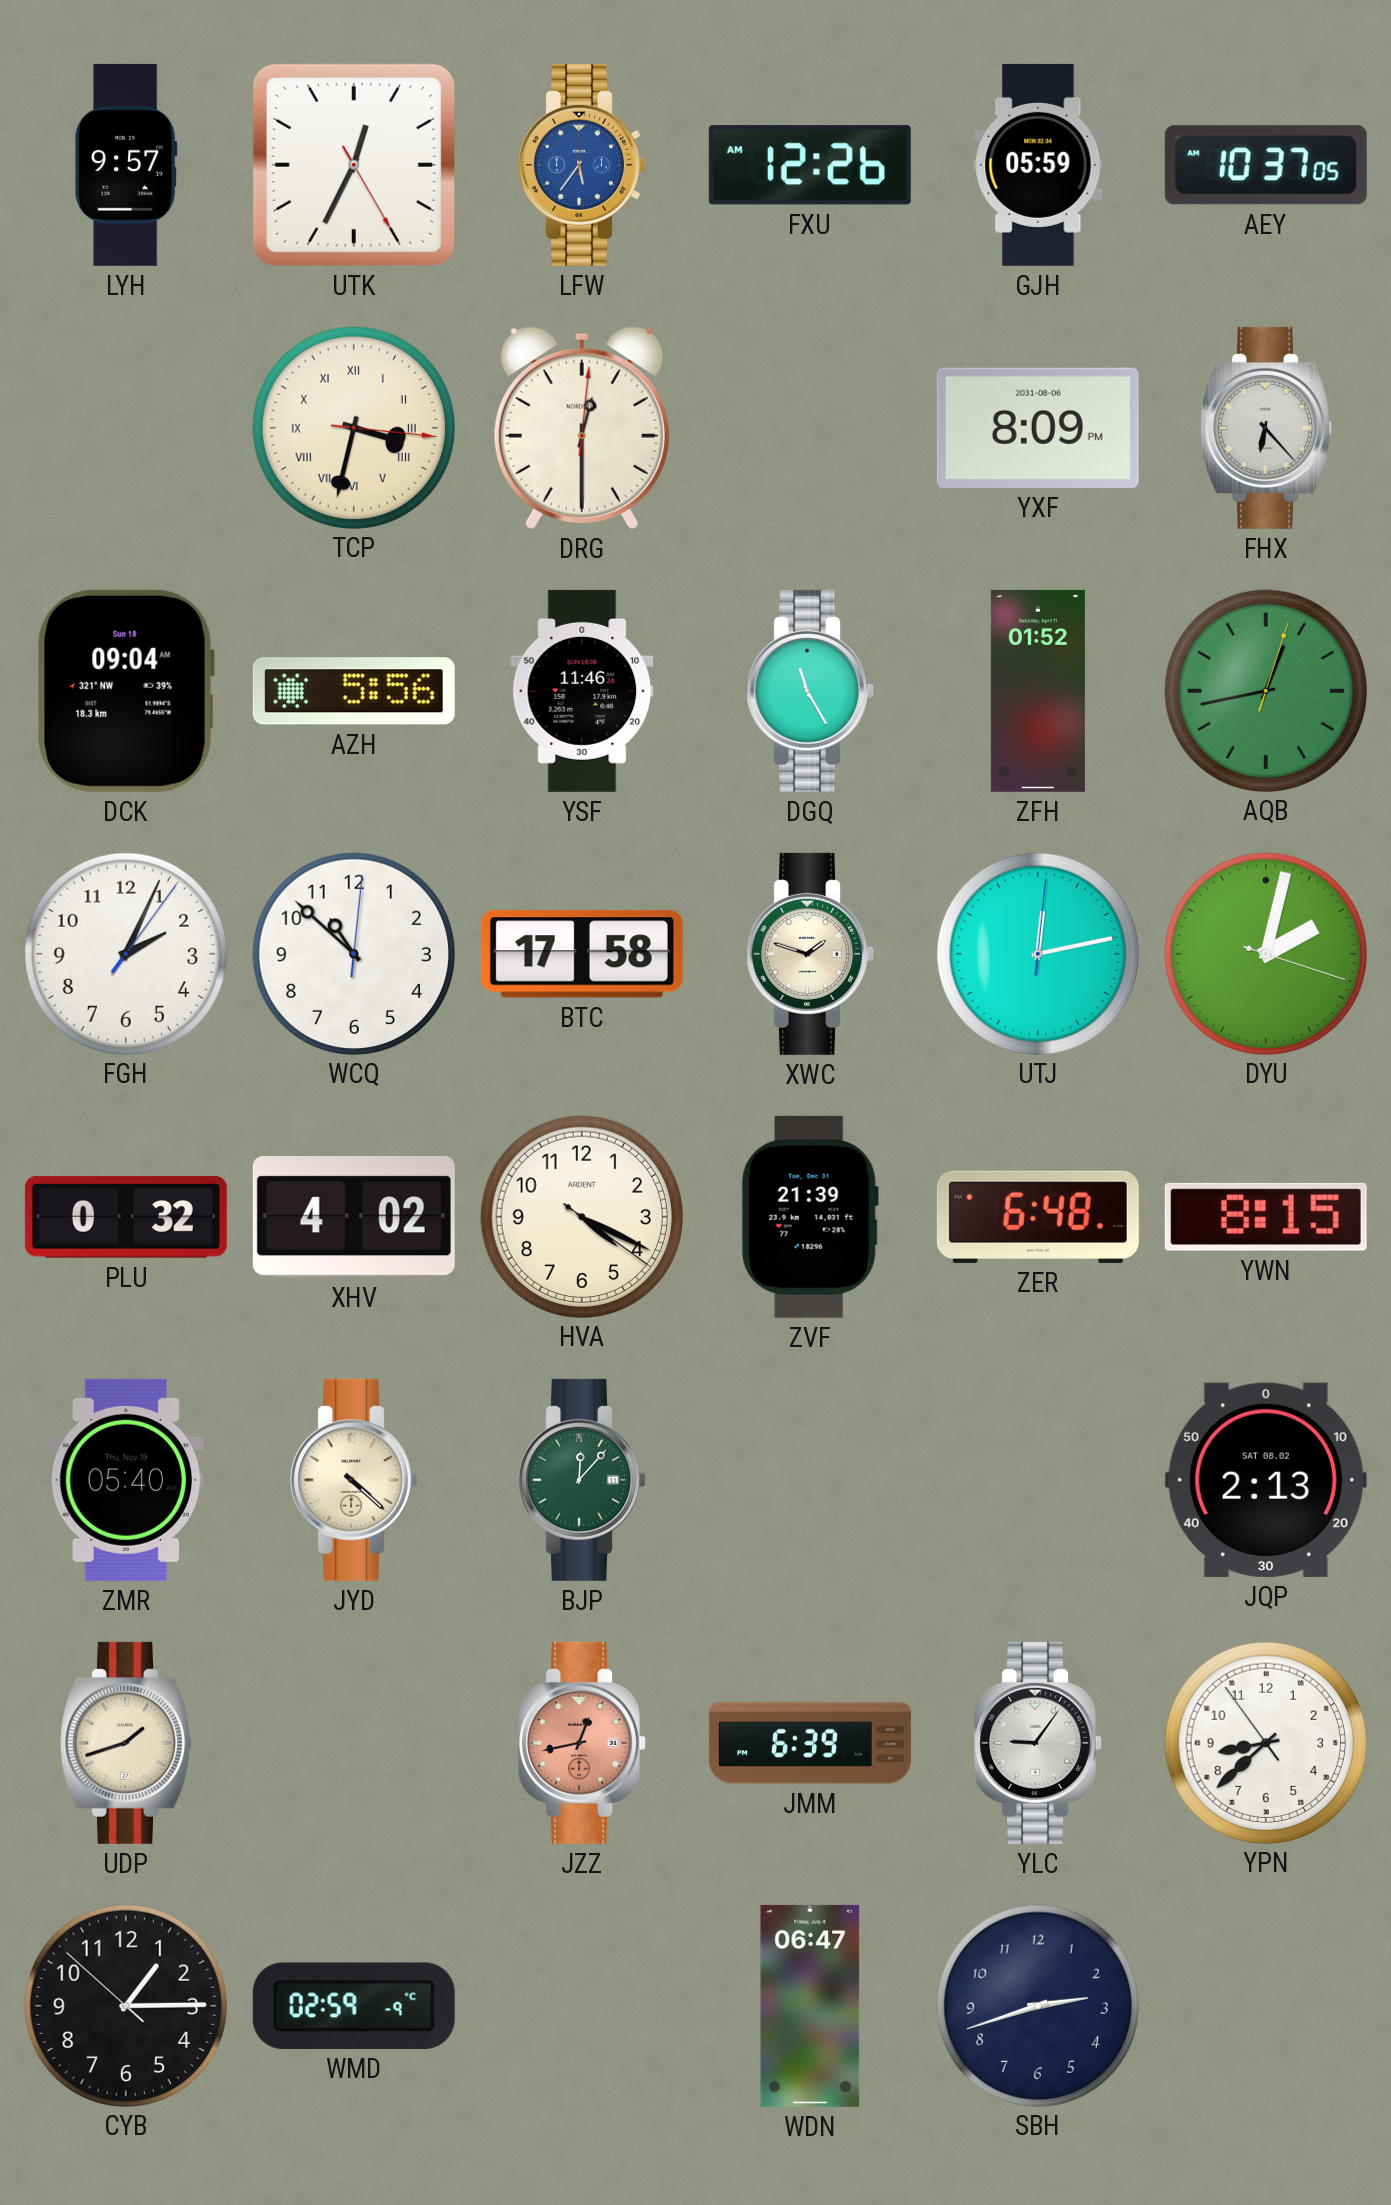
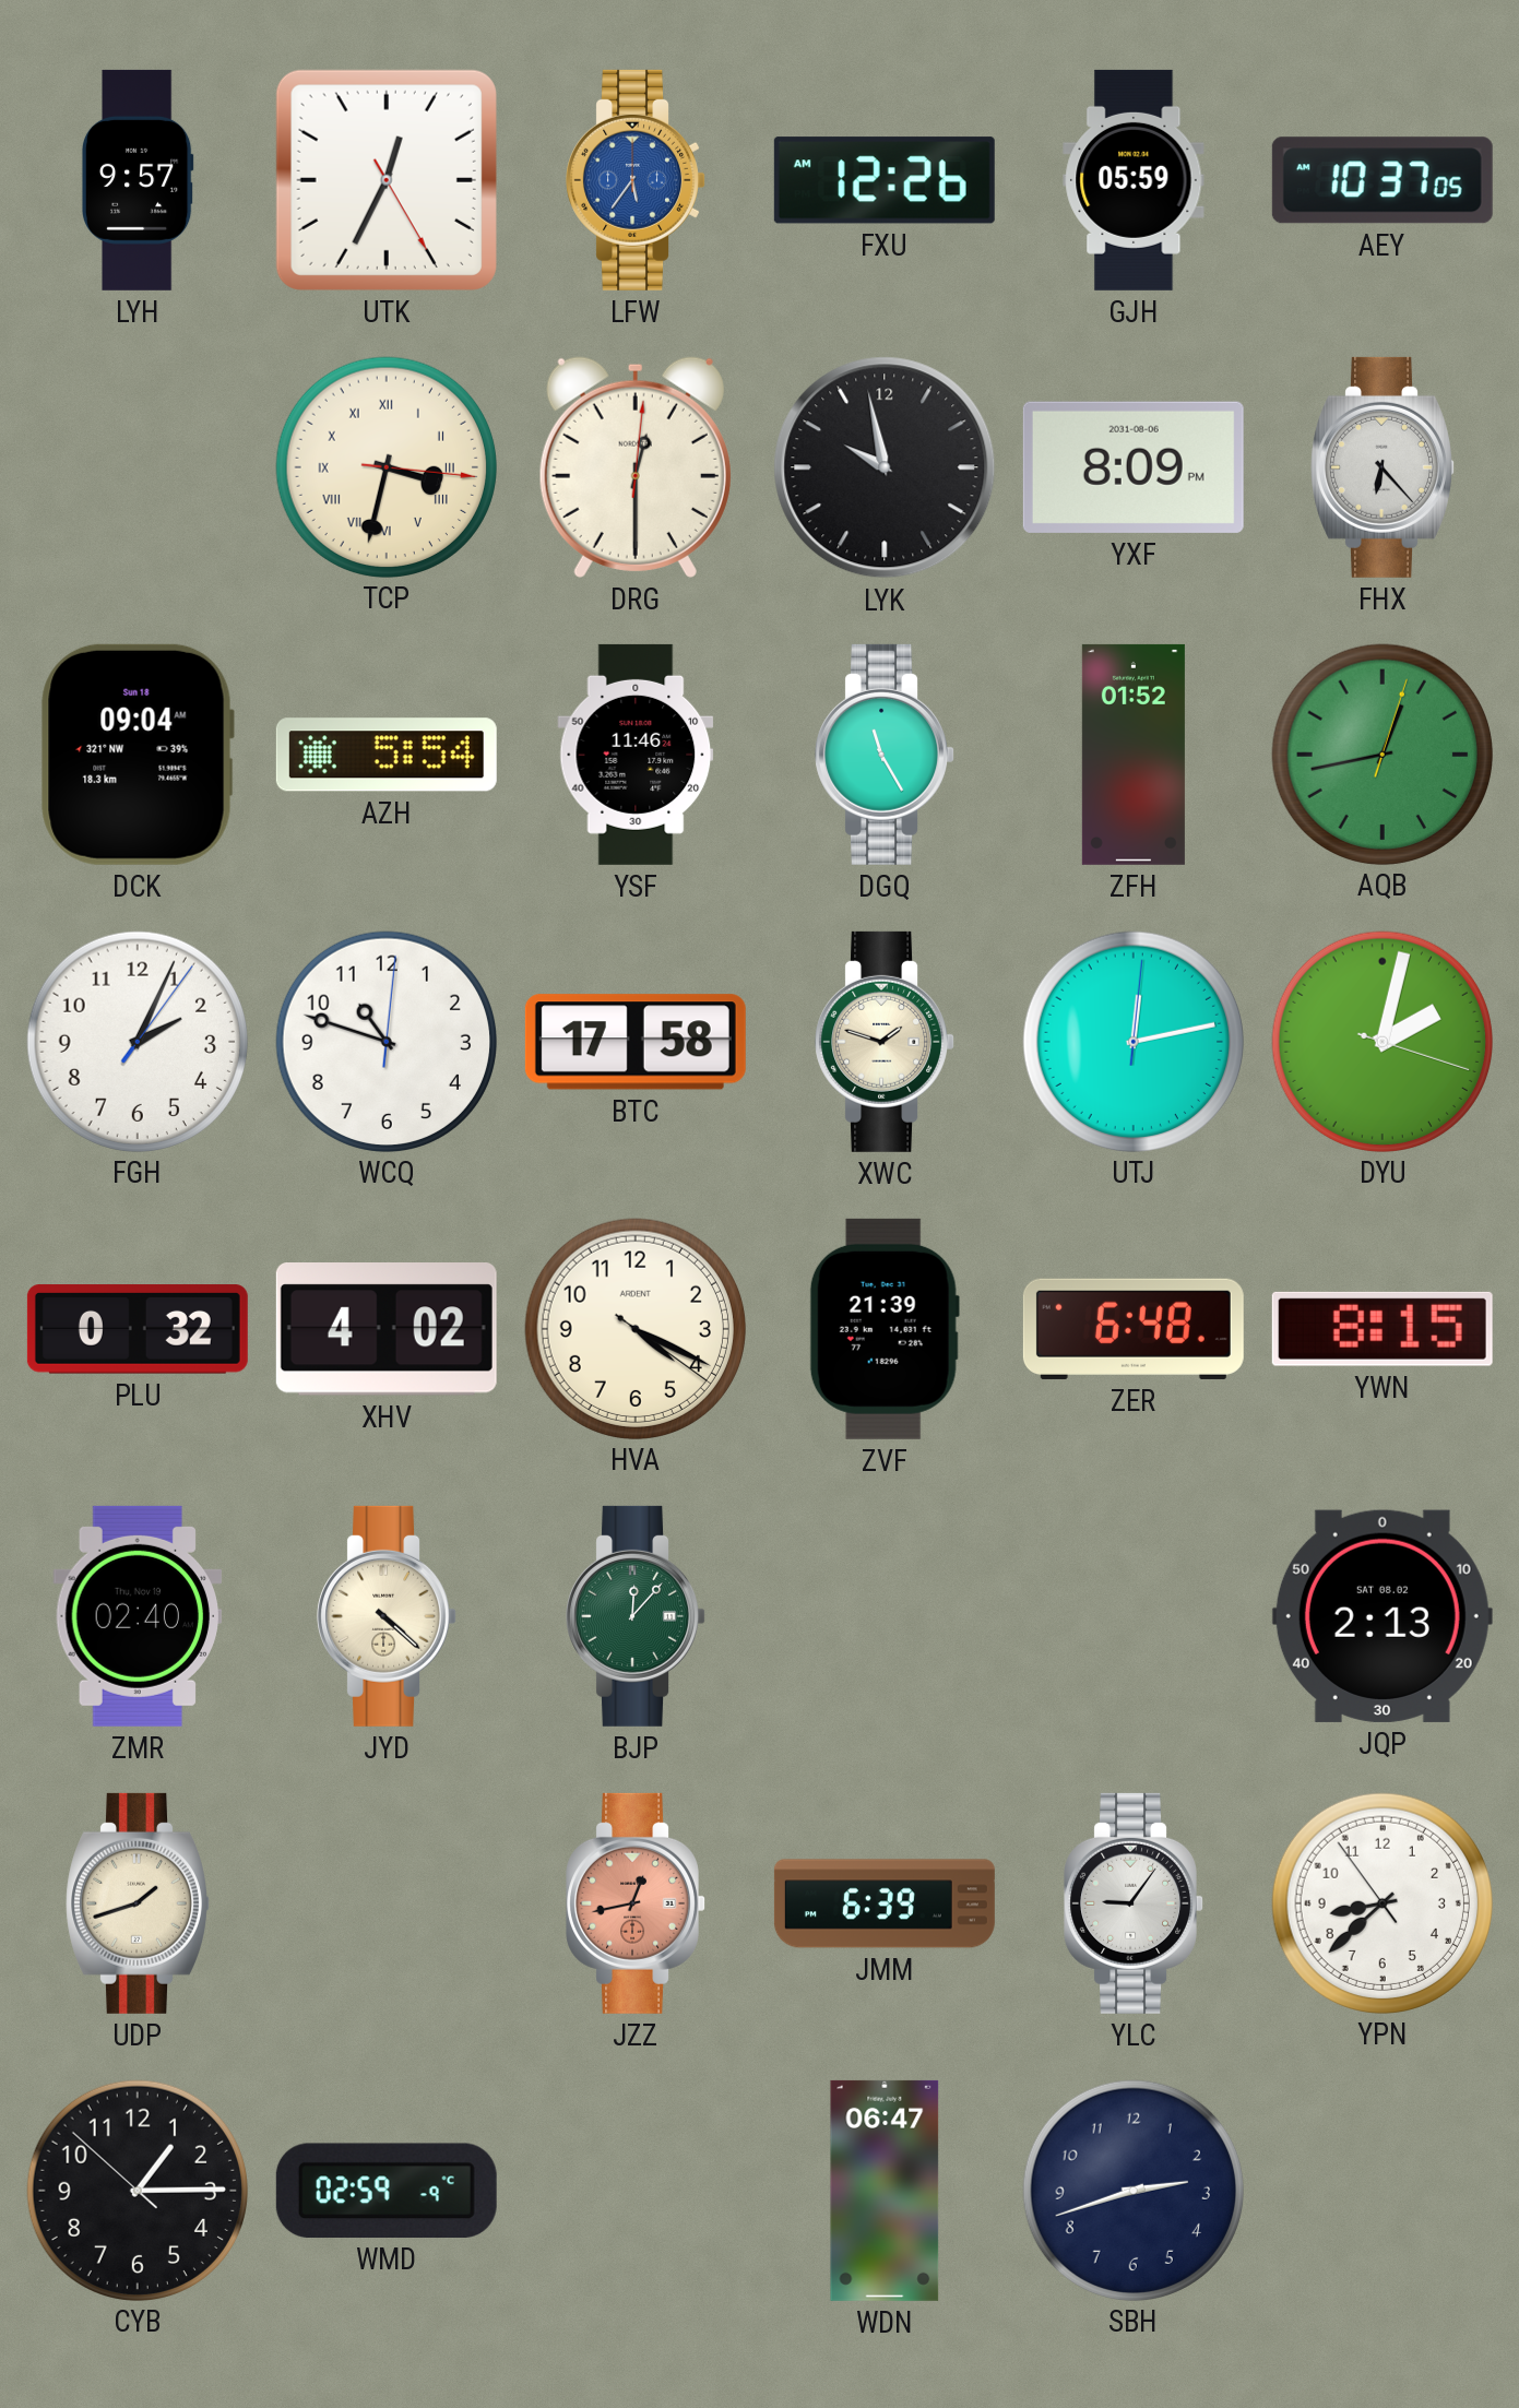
LYK: none -> 9:58 (885, 467)
AZH: 5:56 -> 5:54 (387, 755)
WCQ: 10:52 -> 10:48 (385, 1041)
ZMR: 05:40 -> 02:40 (138, 1616)
